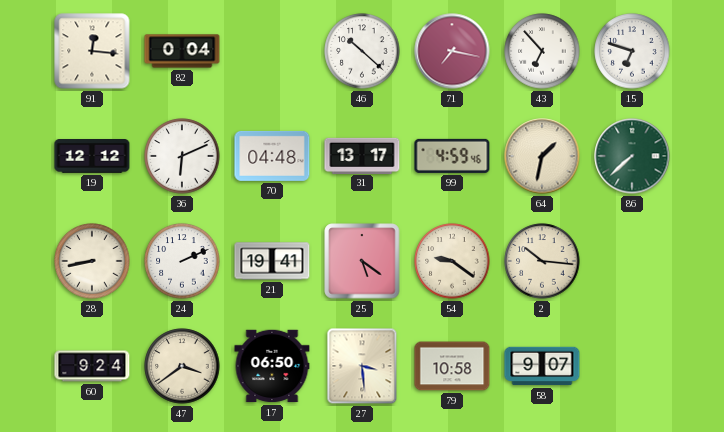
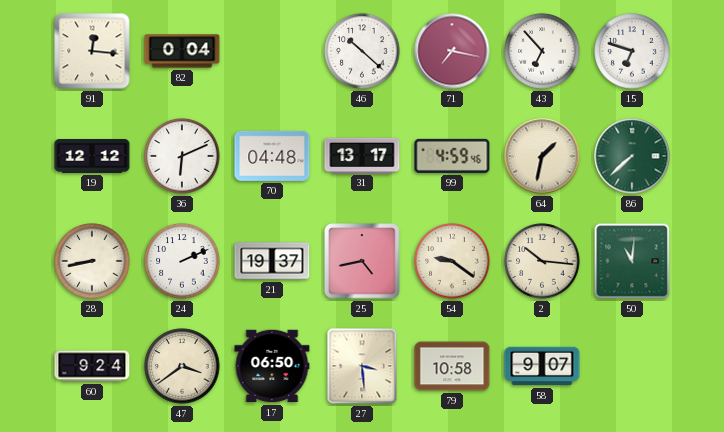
21: 19:41 -> 19:37 (272, 261)
25: 5:21 -> 4:43 (362, 261)
50: none -> 11:01 (632, 261)
